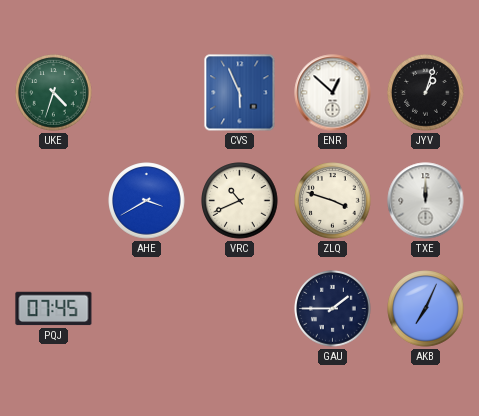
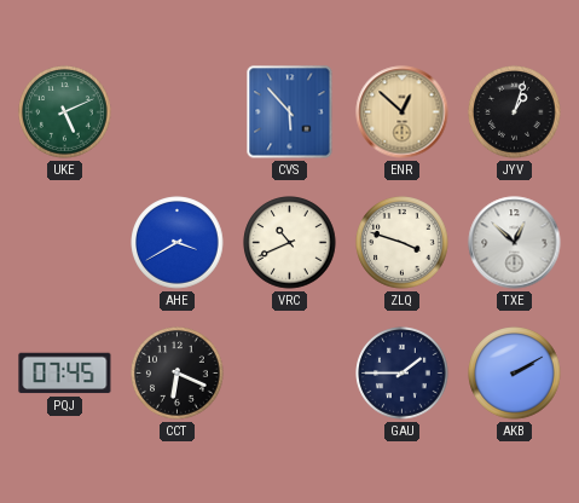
UKE: 4:33 -> 5:11 (65, 112)
CVS: 5:56 -> 5:53 (290, 112)
ENR dial: white -> champagne (403, 112)
TXE: 12:00 -> 12:52 (515, 243)
CCT: none -> 6:19 (178, 374)
AKB: 7:04 -> 2:10 (515, 374)
